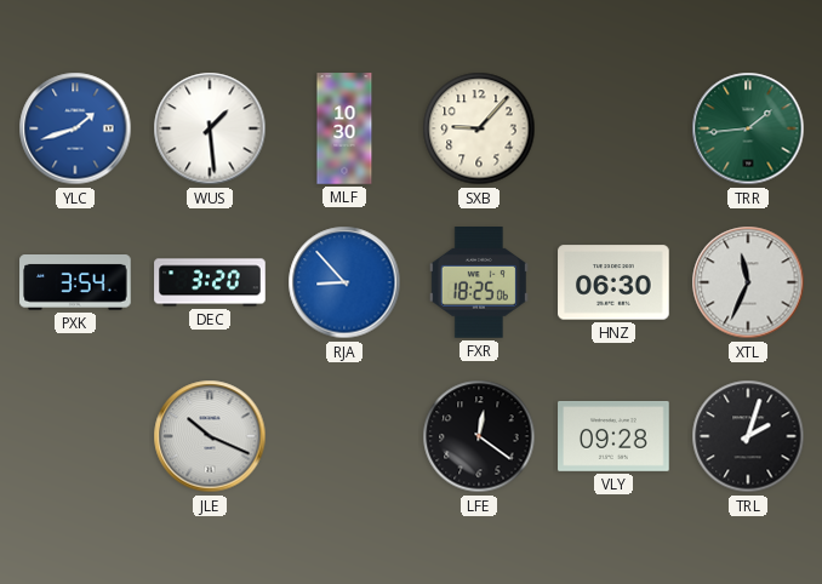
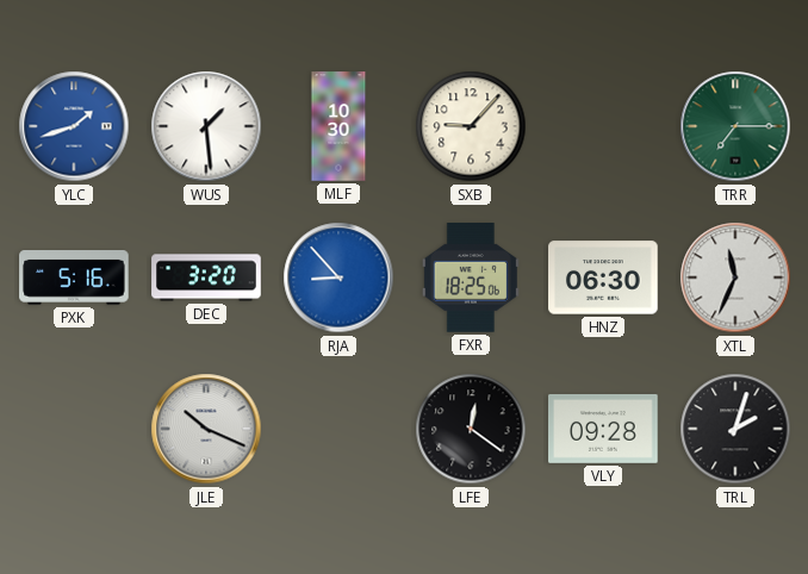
TRR: 1:44 -> 7:15 (735, 126)
PXK: 3:54 -> 5:16 (74, 277)
